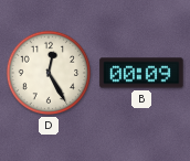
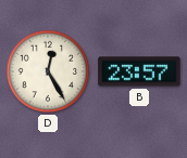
B: 00:09 -> 23:57 (139, 71)
